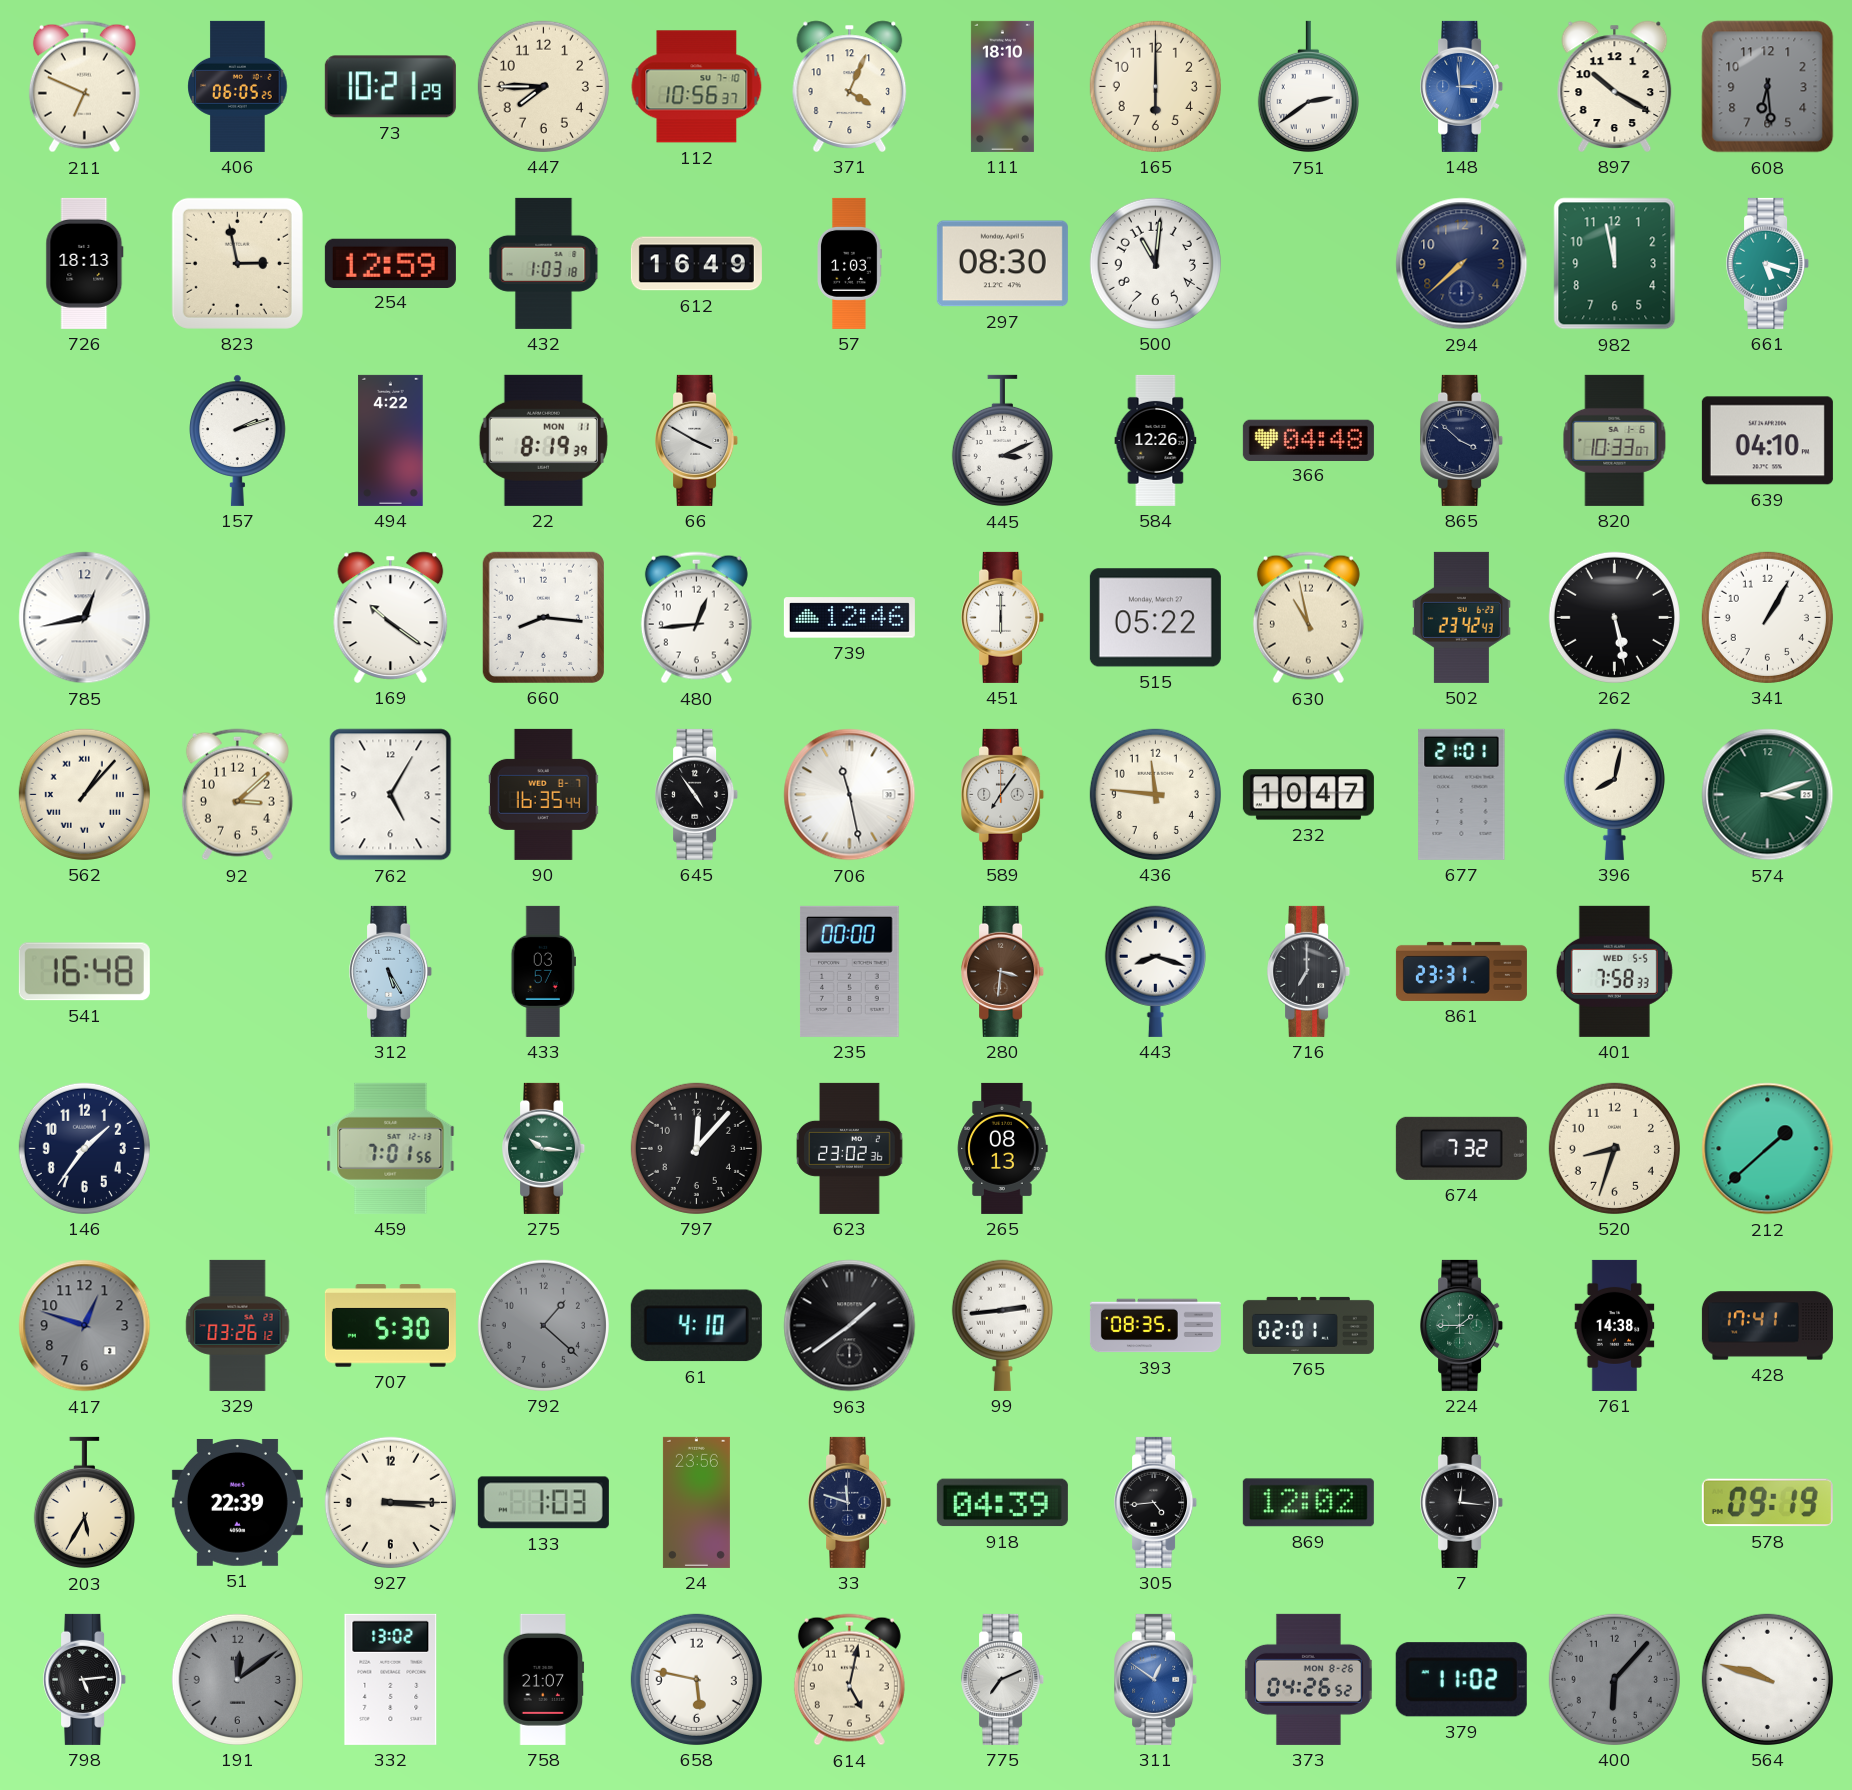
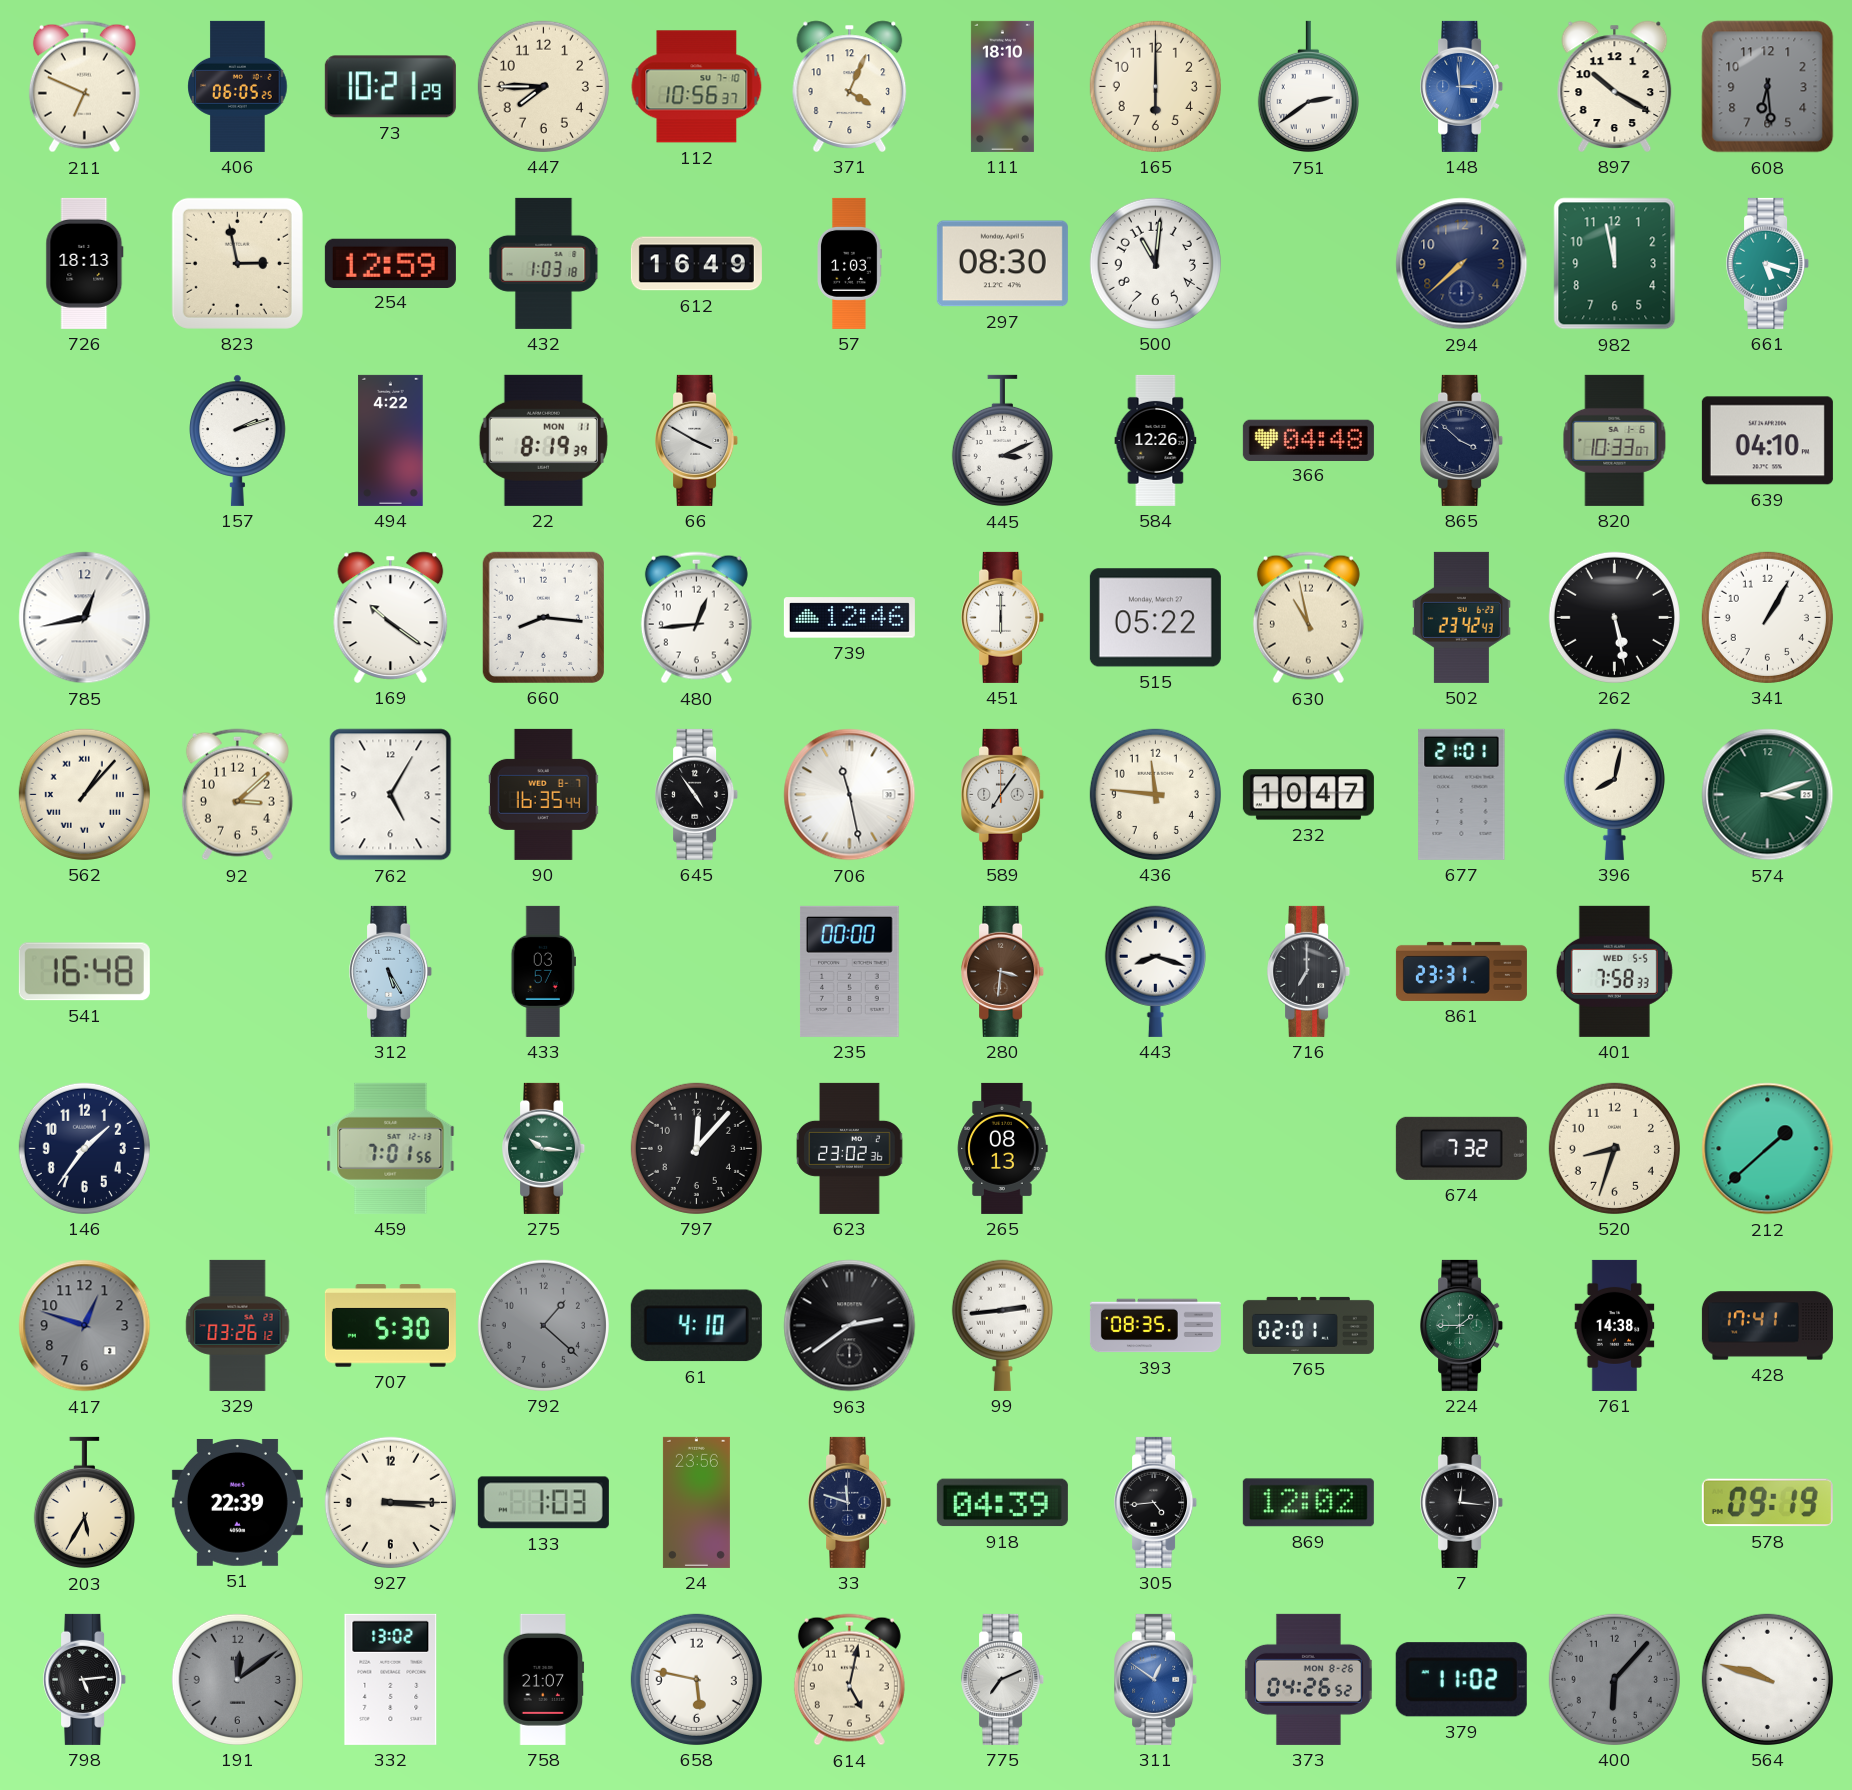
963: 1:39 -> 2:39 (850, 1326)
